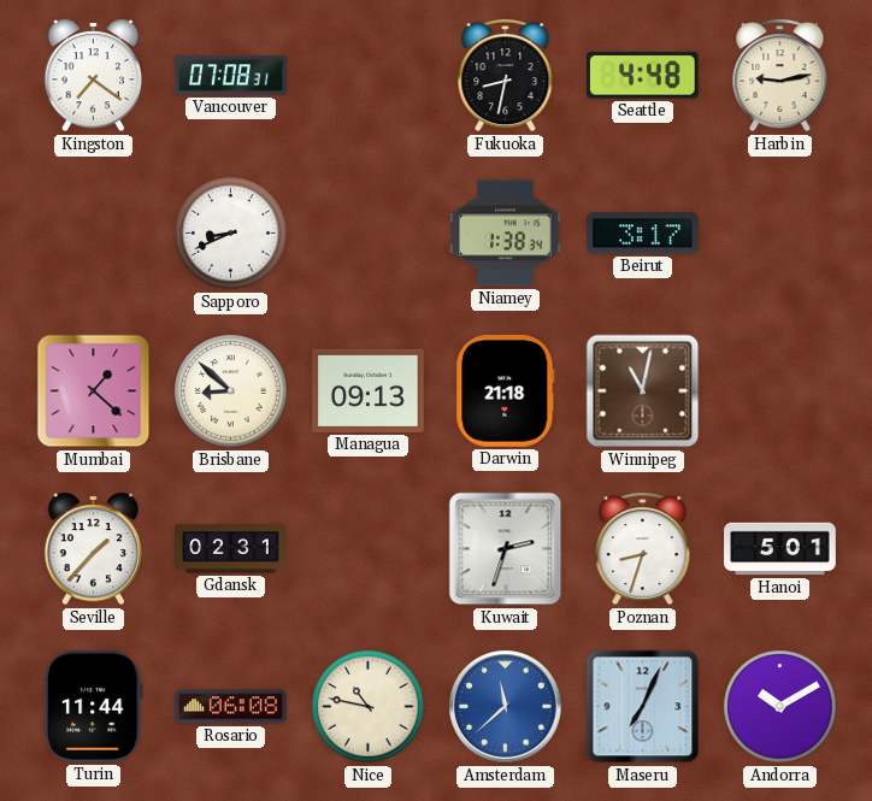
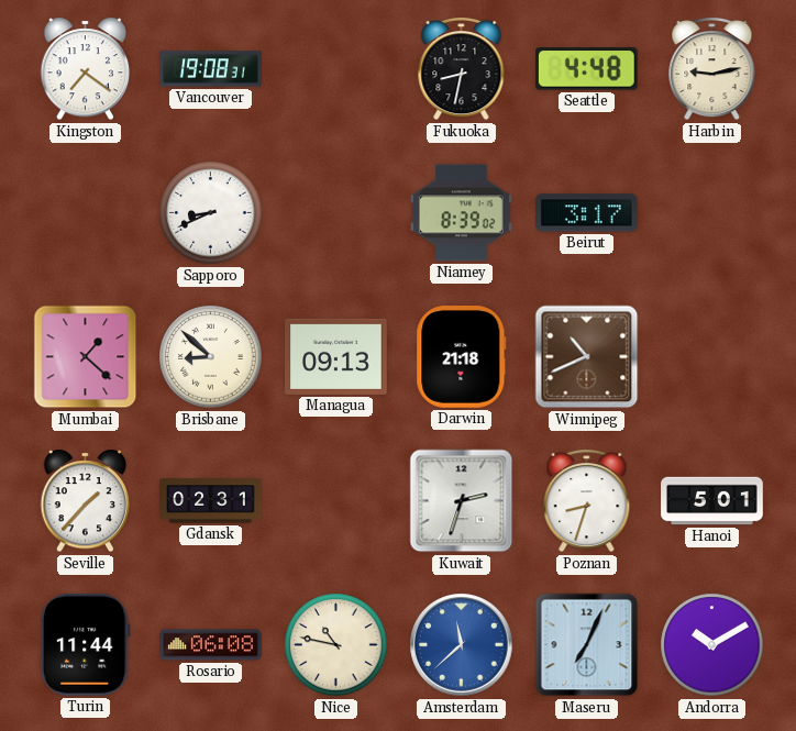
Vancouver: 07:08 -> 19:08 (211, 69)
Niamey: 1:38 -> 8:39 (462, 213)
Winnipeg: 11:02 -> 10:41 (587, 357)
